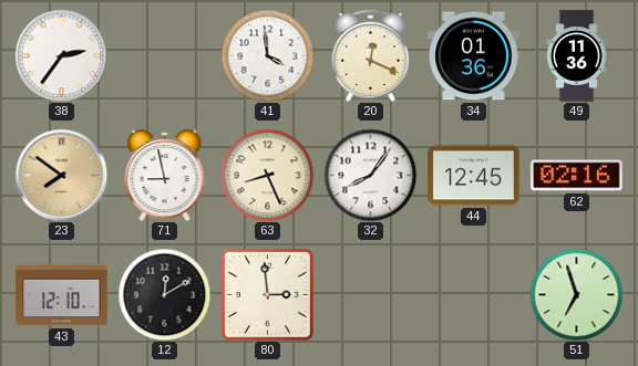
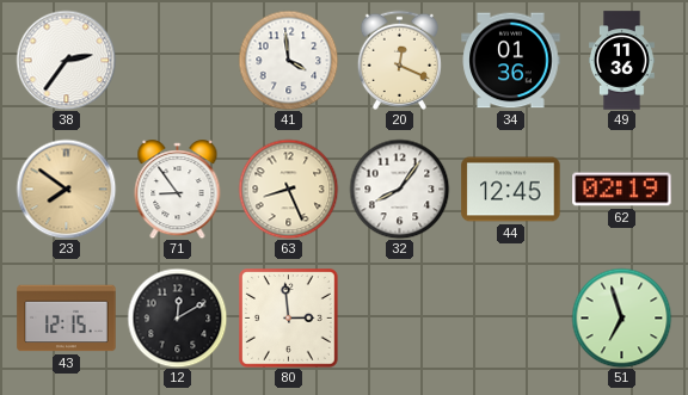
71: 8:58 -> 8:54 (178, 190)
62: 02:16 -> 02:19 (622, 190)
43: 12:10 -> 12:15 (67, 319)
